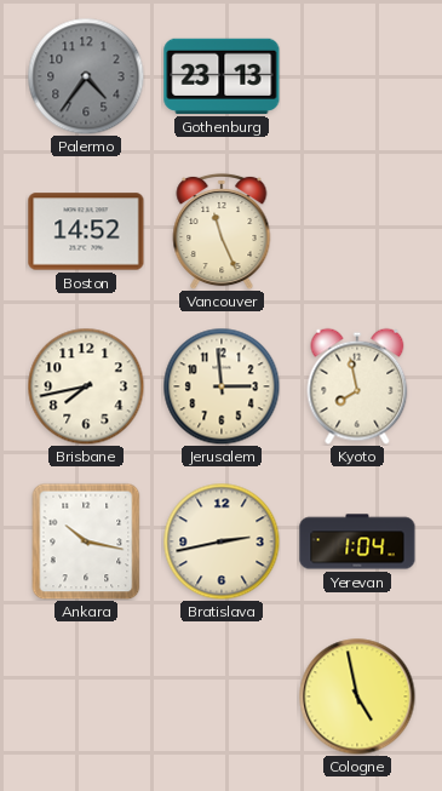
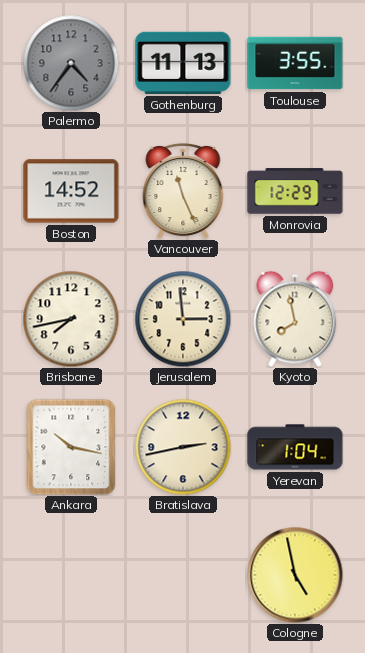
Gothenburg: 23:13 -> 11:13 (183, 63)
Toulouse: none -> 3:55 (295, 63)
Monrovia: none -> 12:29 (295, 191)
